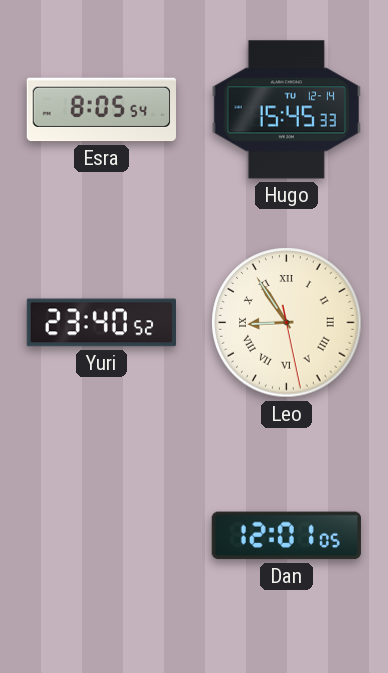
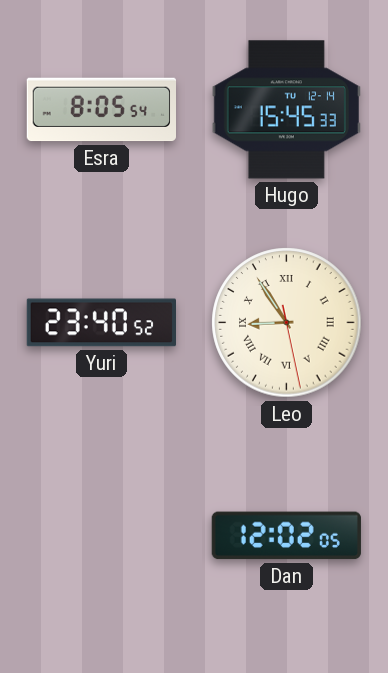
Dan: 12:01 -> 12:02 (286, 536)
